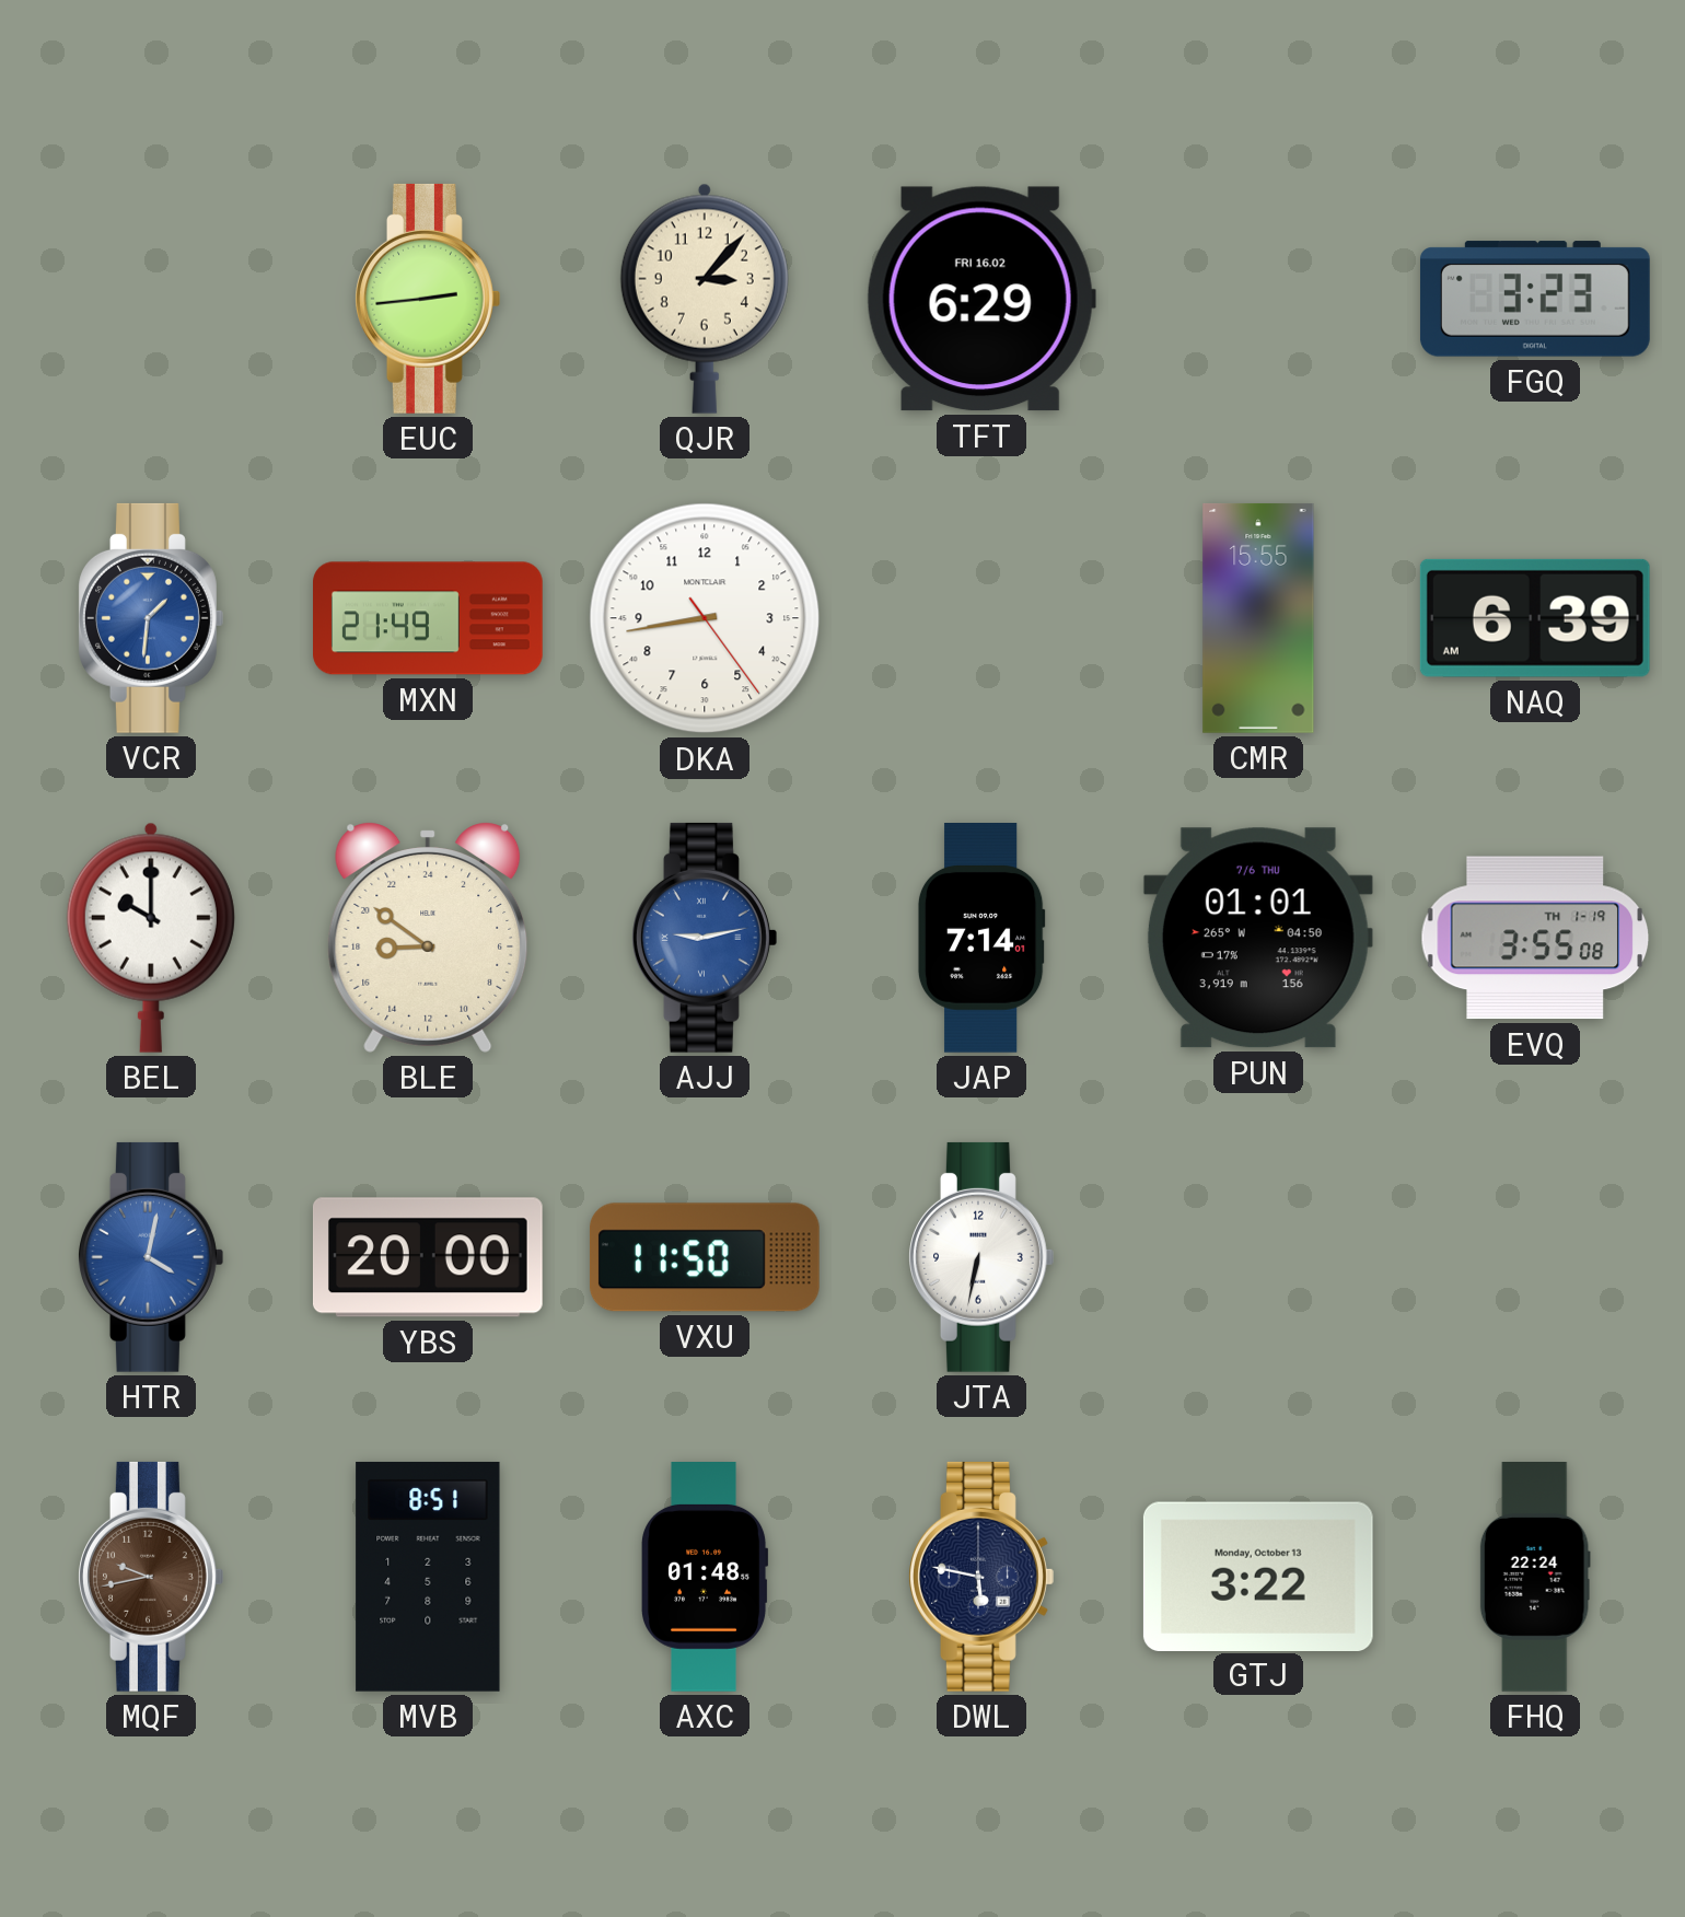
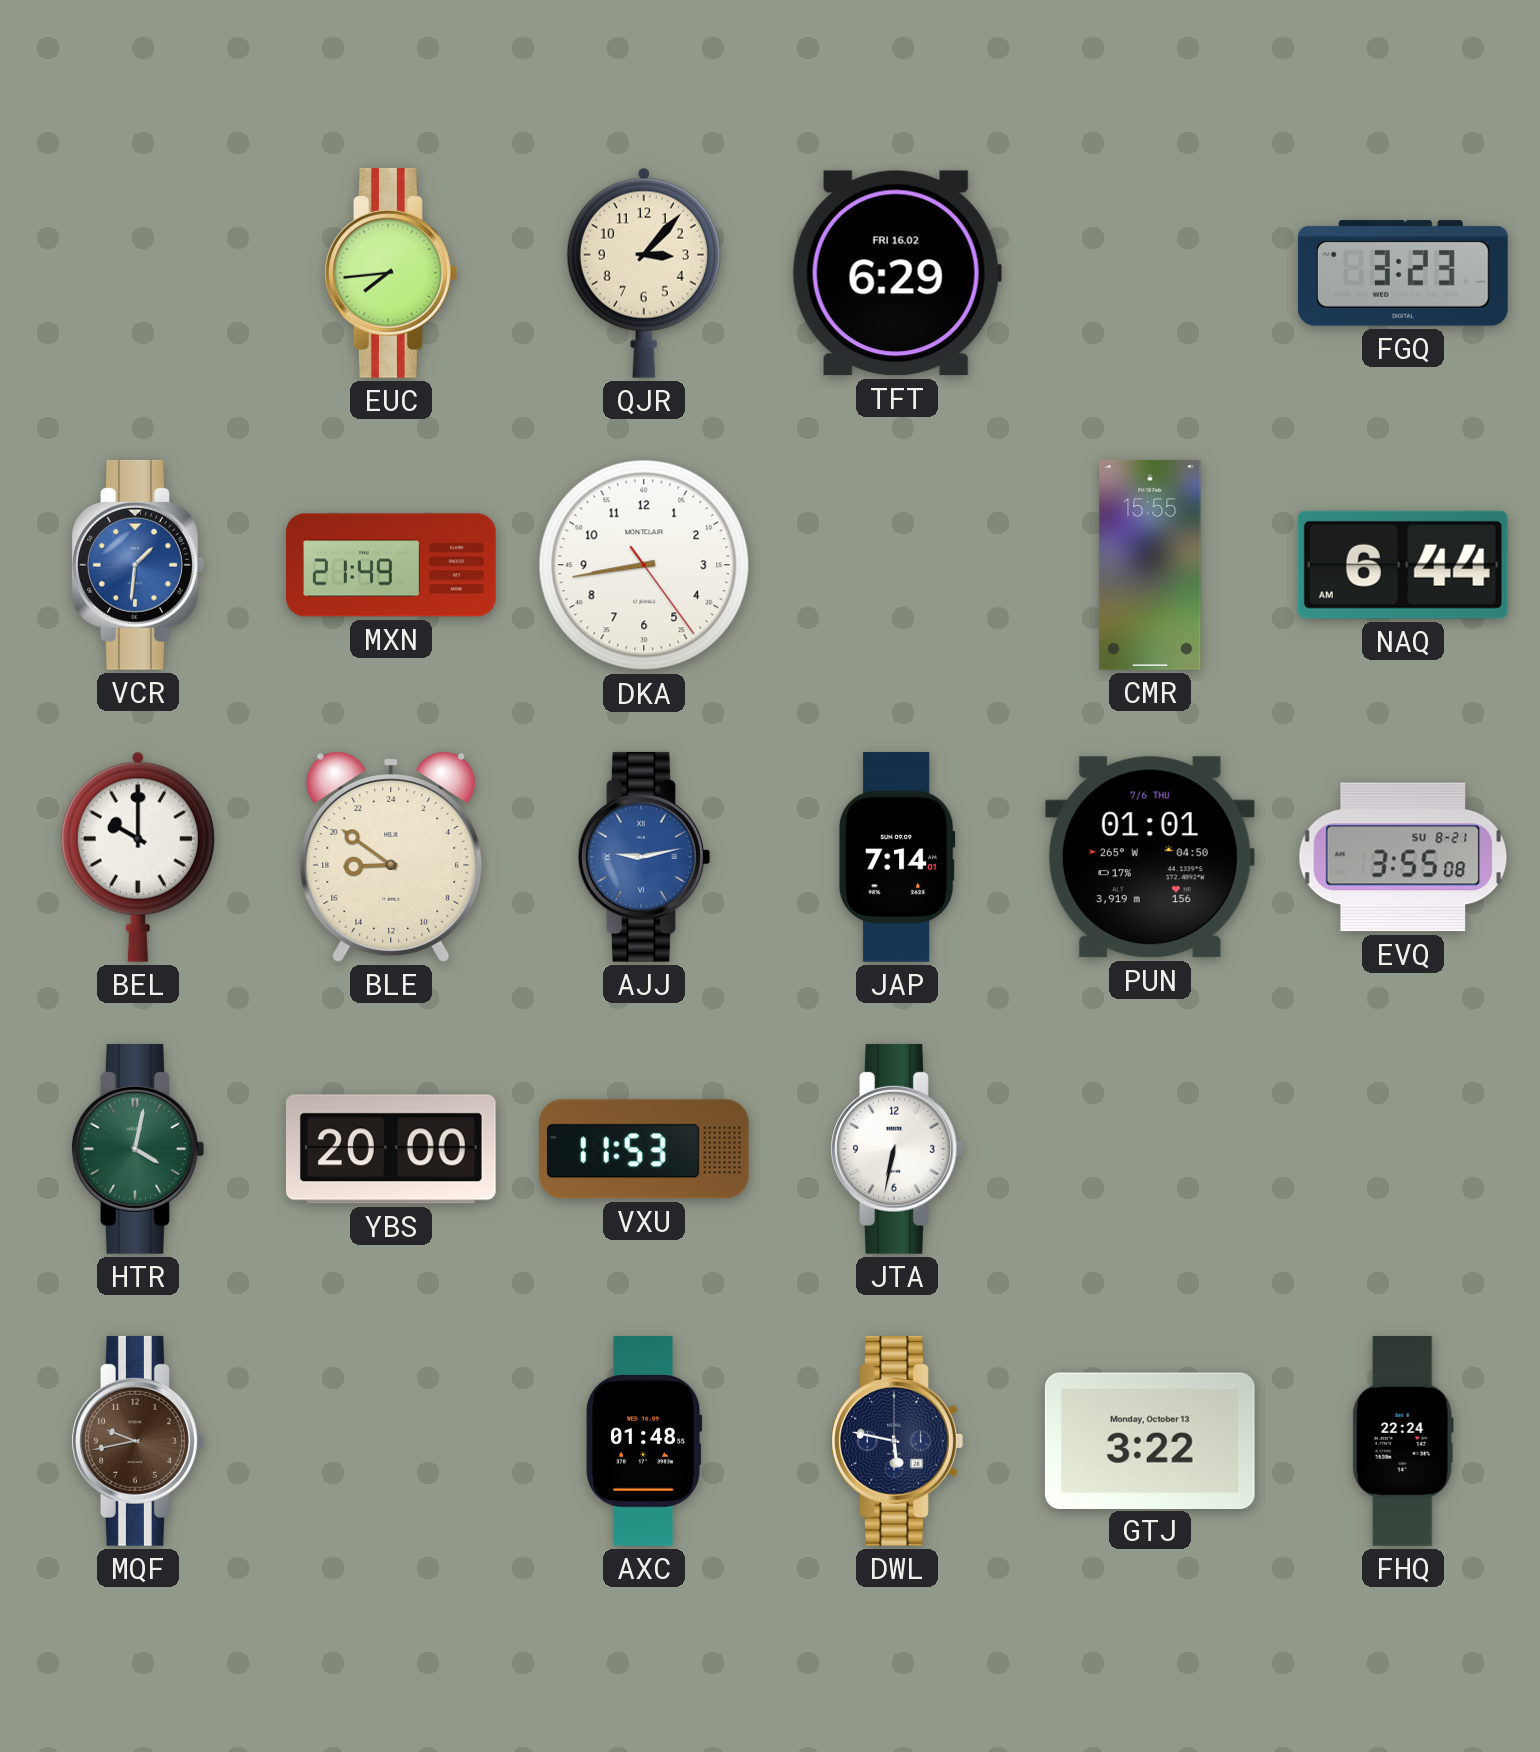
EUC: 2:44 -> 7:44 (391, 273)
NAQ: 6:39 -> 6:44 (1403, 565)
EVQ date: TH 1-19 -> SU 8-21 (1402, 857)
HTR dial: blue -> green (138, 1149)
VXU: 11:50 -> 11:53 (644, 1149)
MVB: 8:51 -> none (428, 1577)
